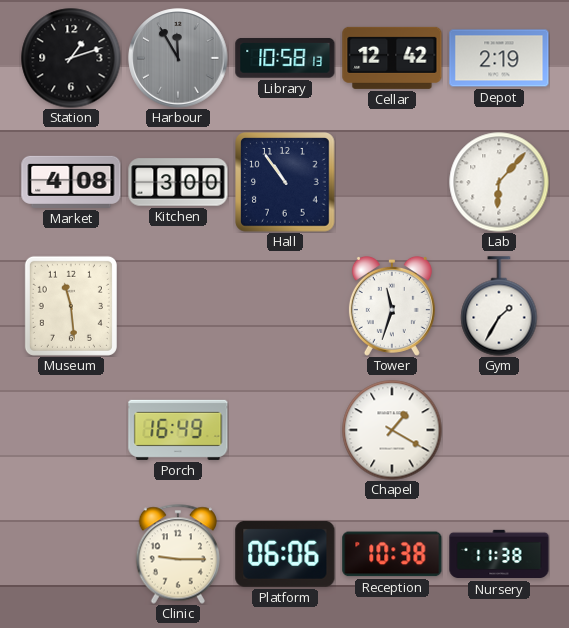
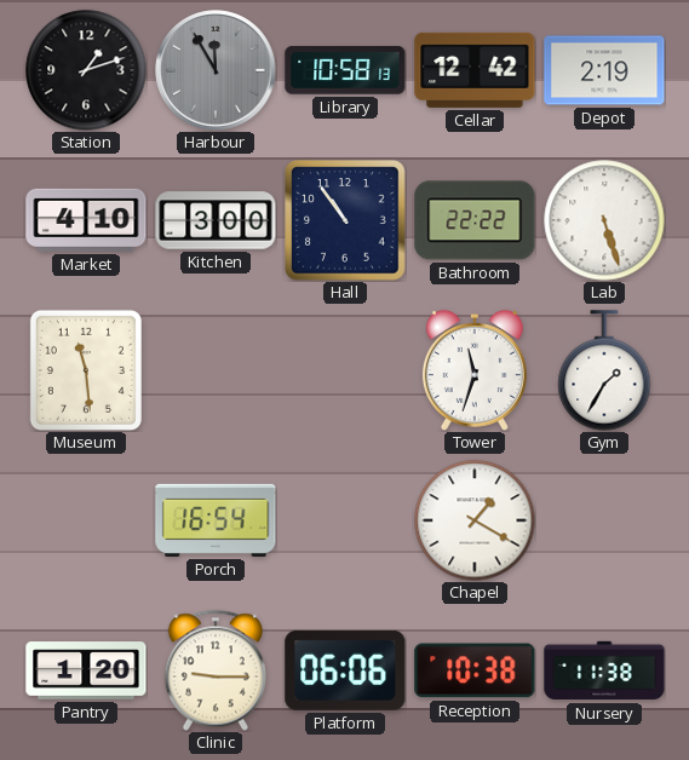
Market: 4:08 -> 4:10 (86, 220)
Bathroom: none -> 22:22 (475, 220)
Lab: 6:07 -> 5:27 (604, 220)
Porch: 16:49 -> 16:54 (216, 520)
Pantry: none -> 1:20 (86, 670)
